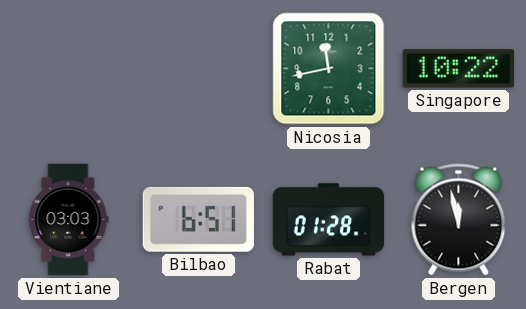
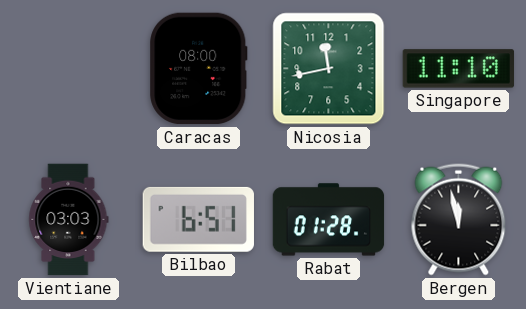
Caracas: none -> 08:00 (199, 69)
Singapore: 10:22 -> 11:10 (459, 69)
